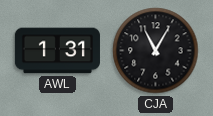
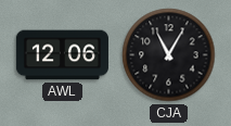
AWL: 1:31 -> 12:06 (62, 55)
